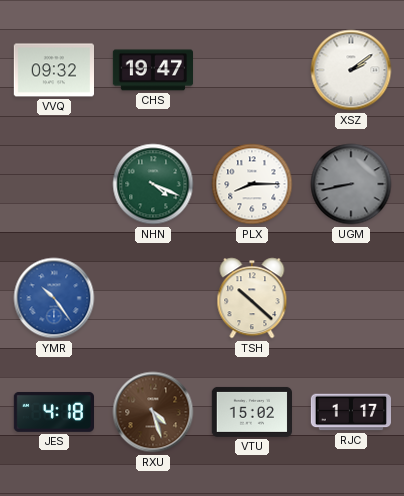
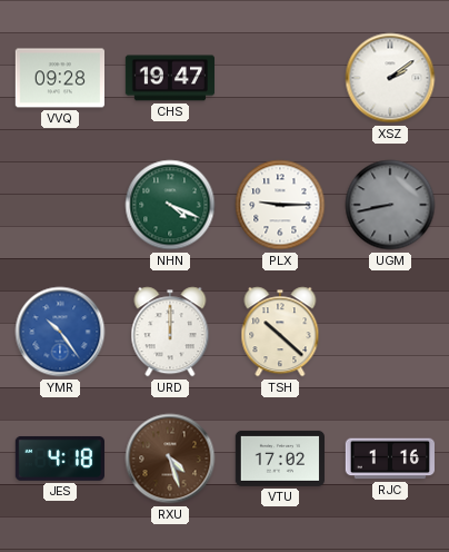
VVQ: 09:32 -> 09:28 (59, 78)
PLX: 8:15 -> 9:15 (280, 205)
URD: none -> 12:00 (170, 332)
VTU: 15:02 -> 17:02 (279, 459)
RJC: 1:17 -> 1:16 (389, 459)
